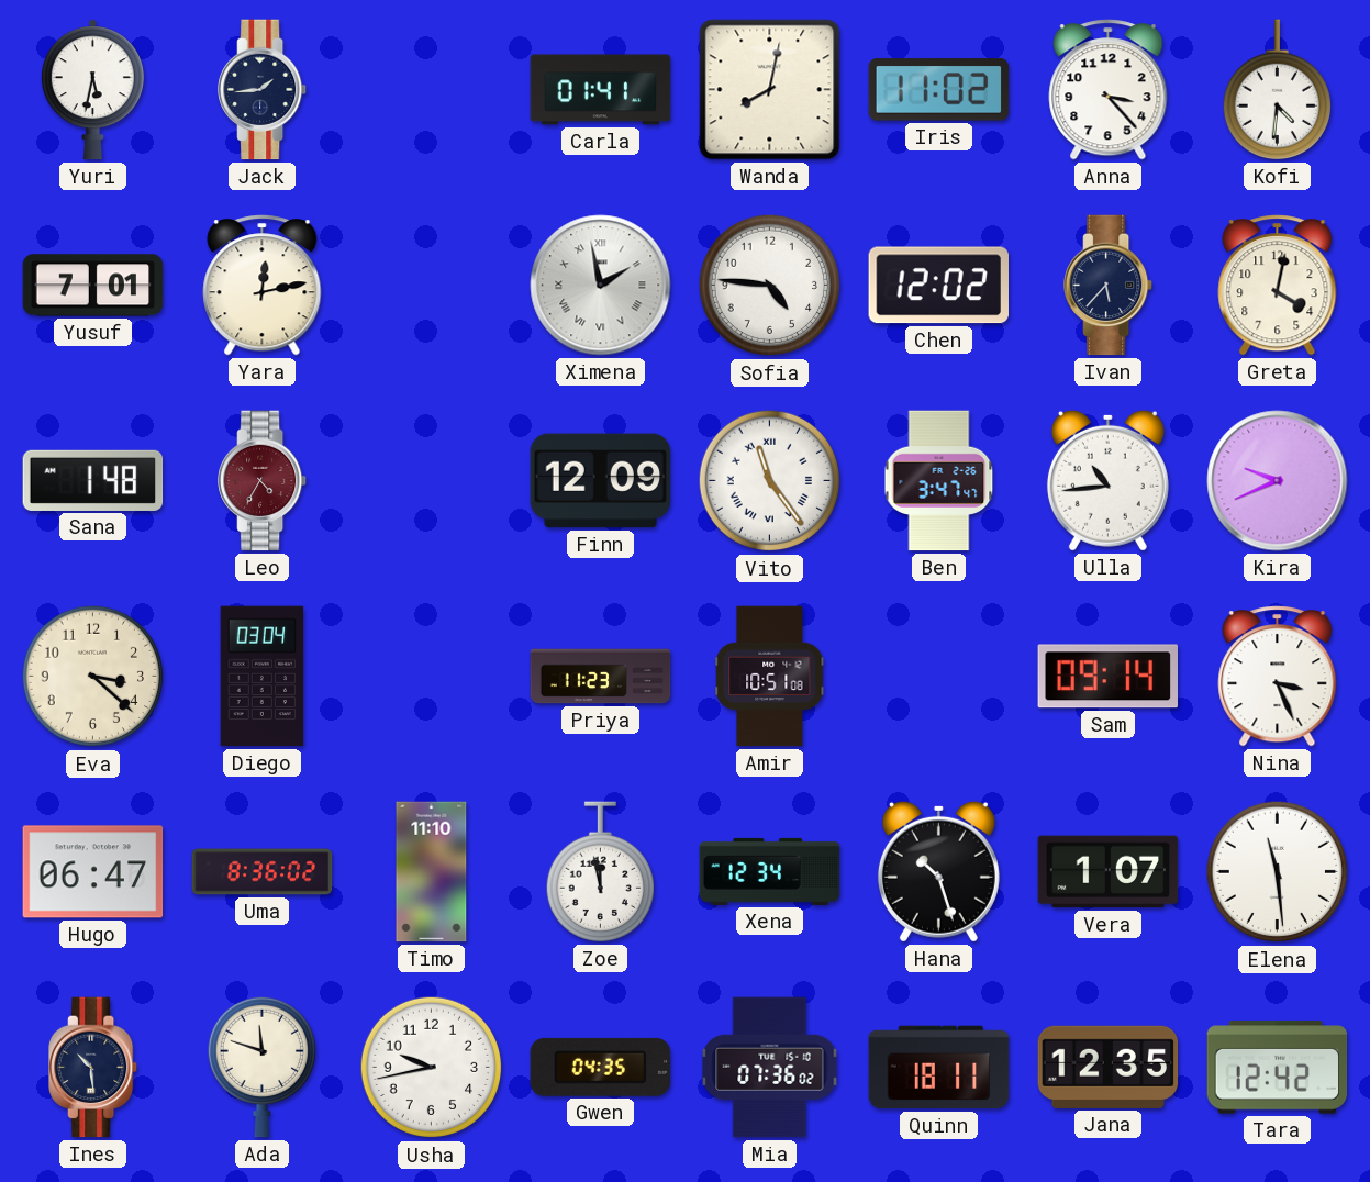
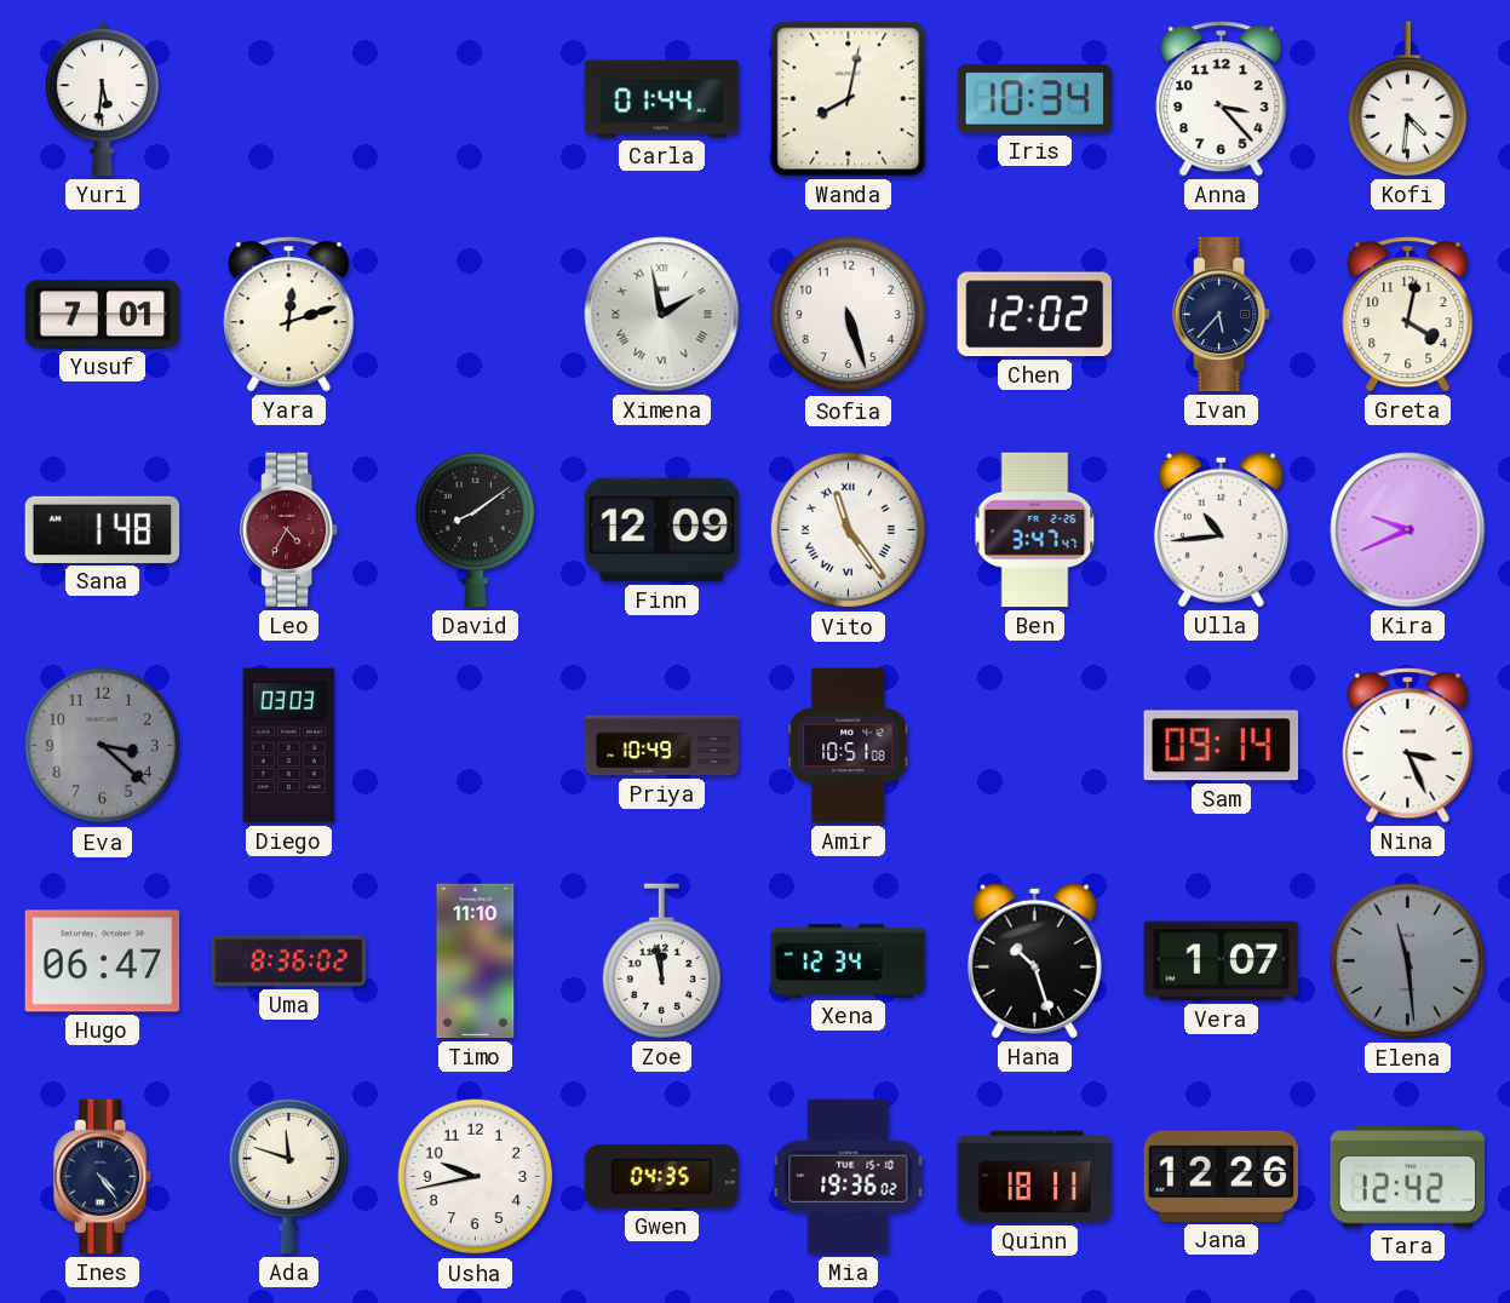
Yuri: 5:32 -> 5:31 (102, 99)
Jack: 1:44 -> none (264, 90)
Carla: 01:41 -> 01:44 (662, 99)
Iris: 11:02 -> 10:34 (1035, 99)
Yara: 12:13 -> 12:12 (289, 315)
Sofia: 4:46 -> 5:27 (849, 315)
David: none -> 8:09 (475, 529)
Eva dial: cream -> grey (103, 746)
Diego: 03:04 -> 03:03 (289, 746)
Priya: 11:23 -> 10:49 (662, 746)
Elena dial: white -> grey (1408, 962)
Ines: 10:29 -> 4:24 (104, 1177)
Mia: 07:36 -> 19:36 (849, 1177)
Jana: 12:35 -> 12:26 (1222, 1176)
